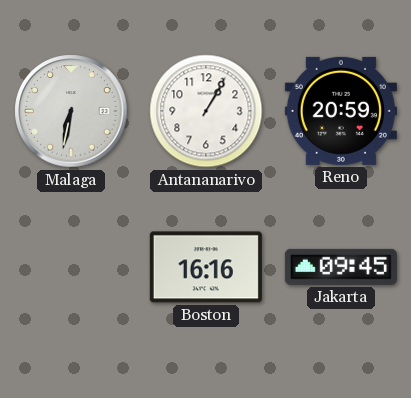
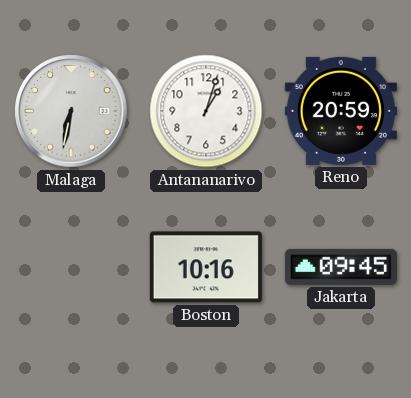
Antananarivo: 1:05 -> 1:03 (206, 111)
Boston: 16:16 -> 10:16 (206, 267)
